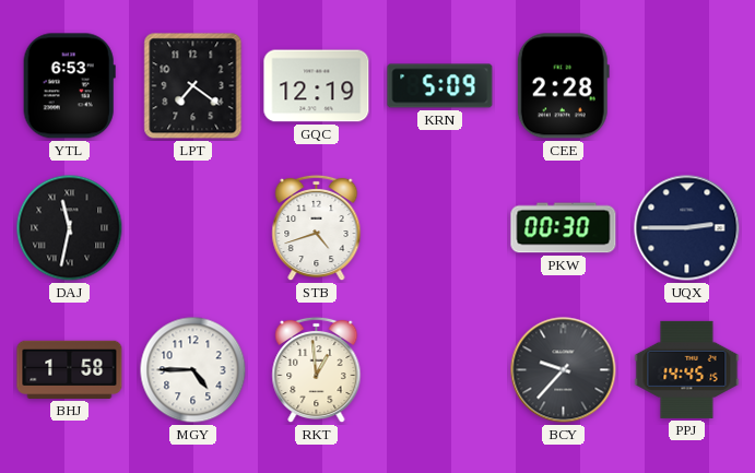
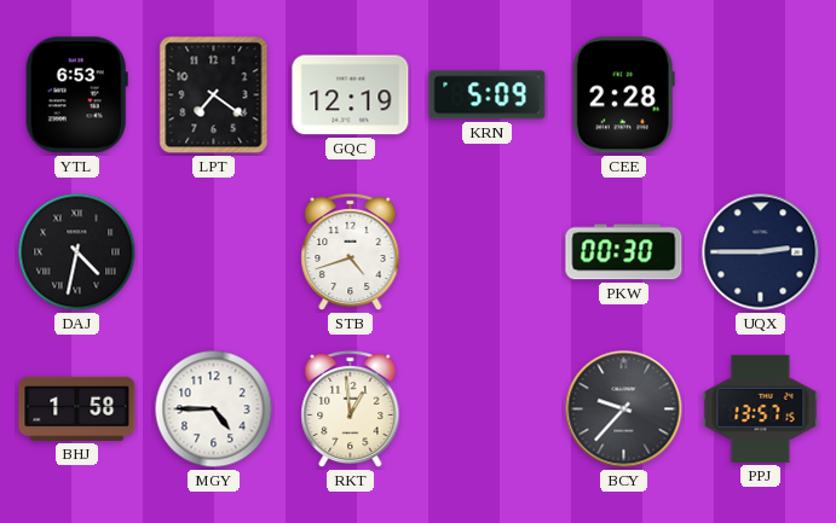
DAJ: 11:32 -> 4:32 (77, 252)
PPJ: 14:45 -> 13:57 (761, 408)
